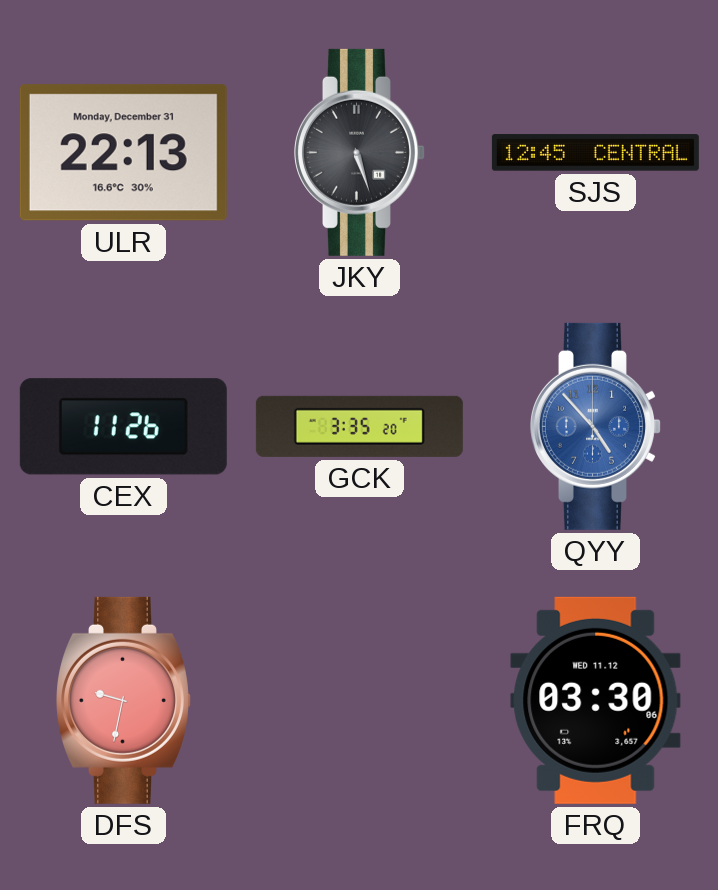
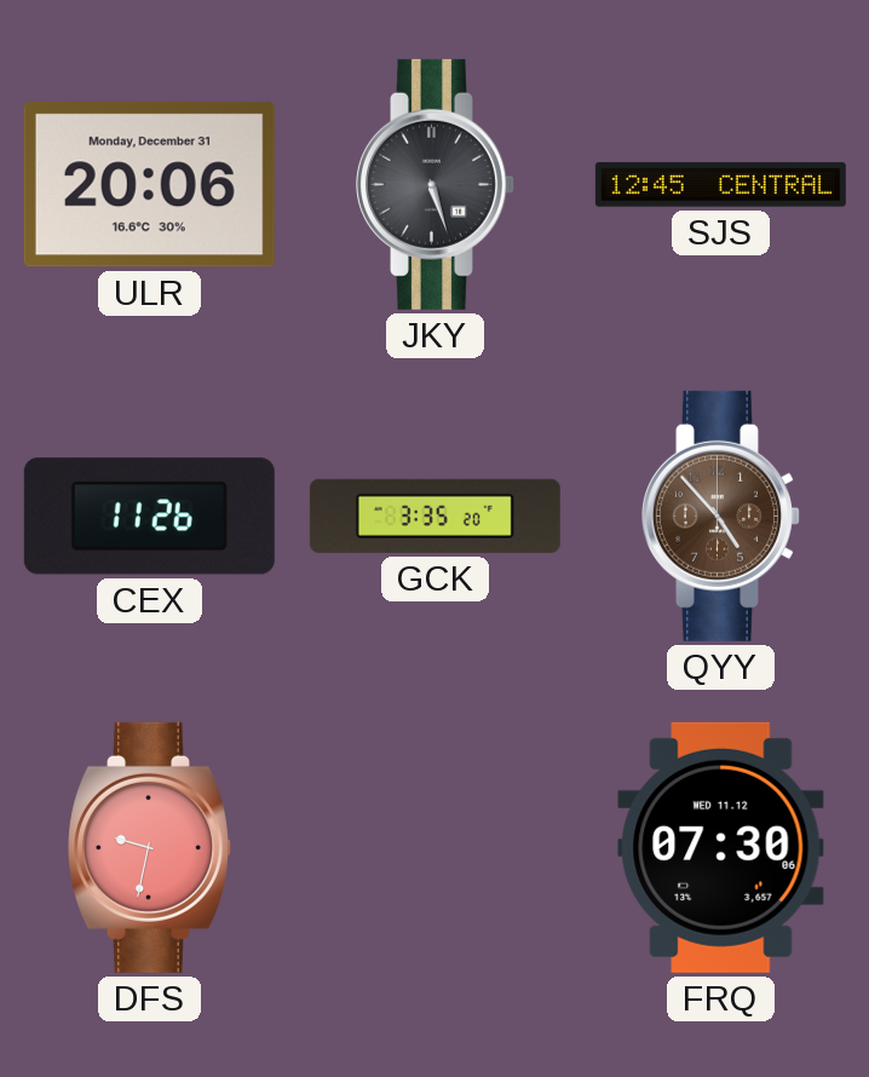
ULR: 22:13 -> 20:06 (149, 185)
QYY dial: blue -> brown (721, 516)
FRQ: 03:30 -> 07:30 (721, 847)
